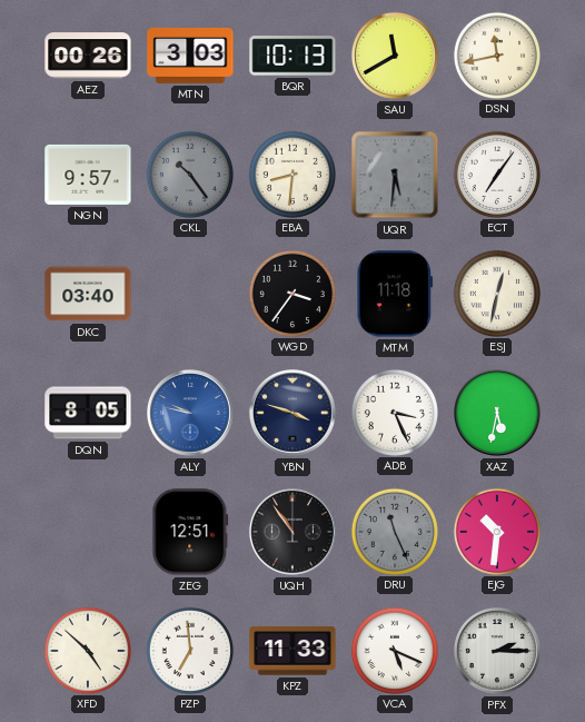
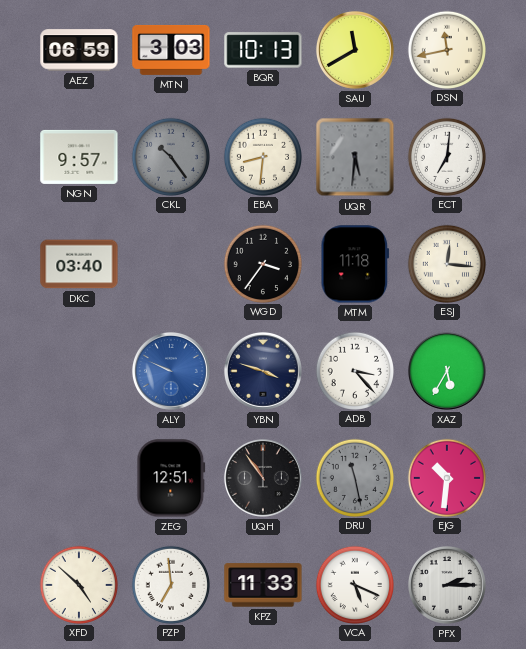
AEZ: 00:26 -> 06:59 (79, 50)
ECT: 7:06 -> 7:01 (446, 156)
ESJ: 12:32 -> 12:16 (446, 263)
DQN: 8:05 -> none (88, 413)
ALY: 9:47 -> 9:49 (171, 371)
ADB: 3:26 -> 3:23 (354, 370)
XAZ: 5:32 -> 5:35 (447, 371)
DRU: 11:26 -> 11:28 (354, 477)
